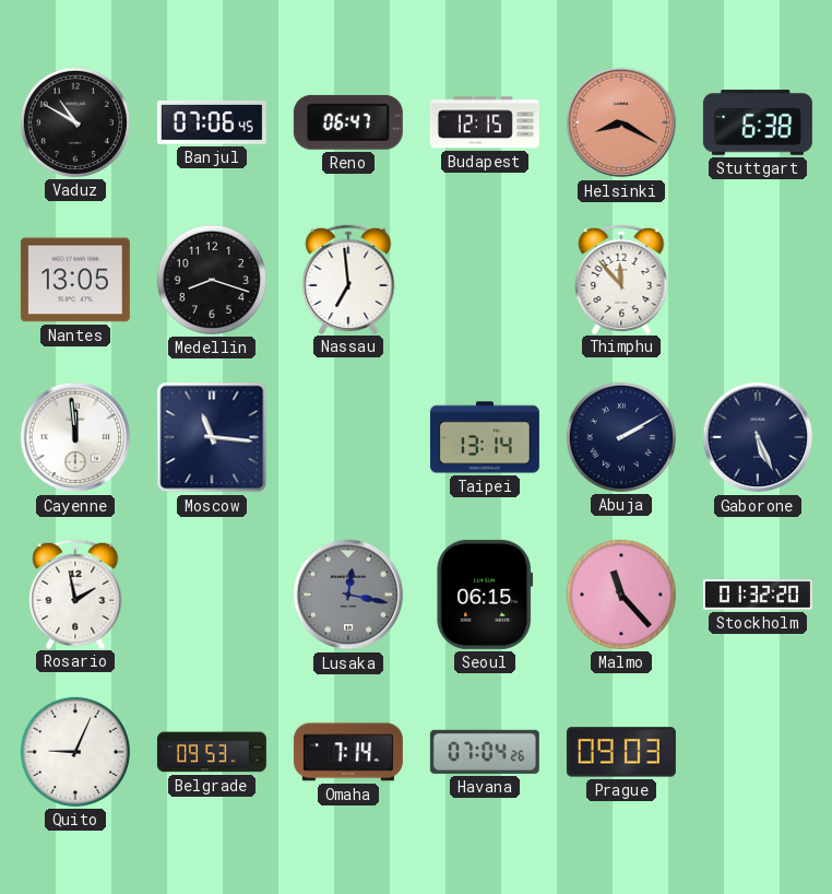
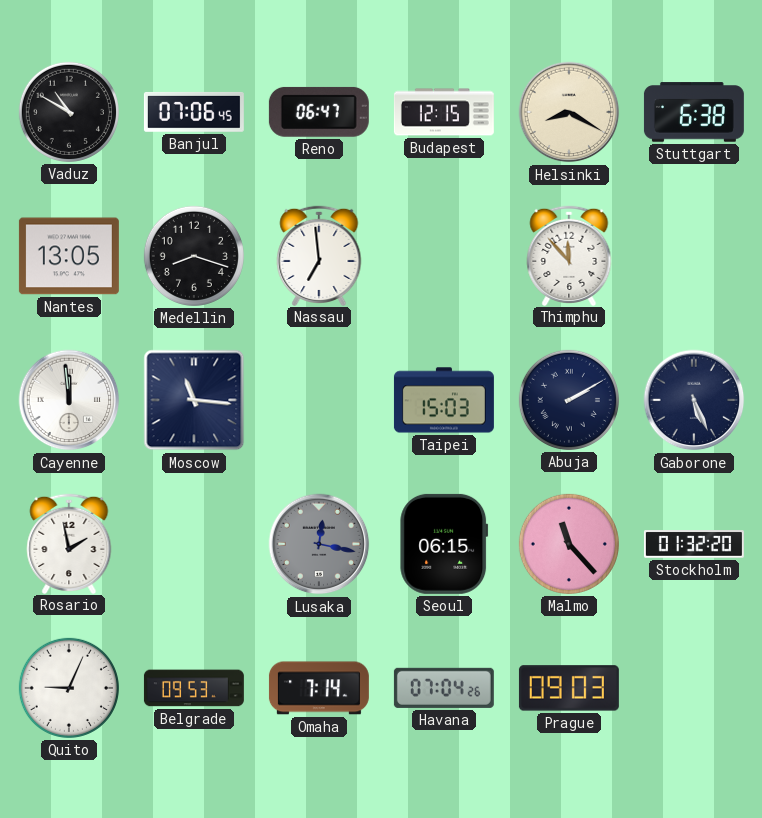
Helsinki dial: salmon -> cream (569, 112)
Taipei: 13:14 -> 15:03 (444, 400)
